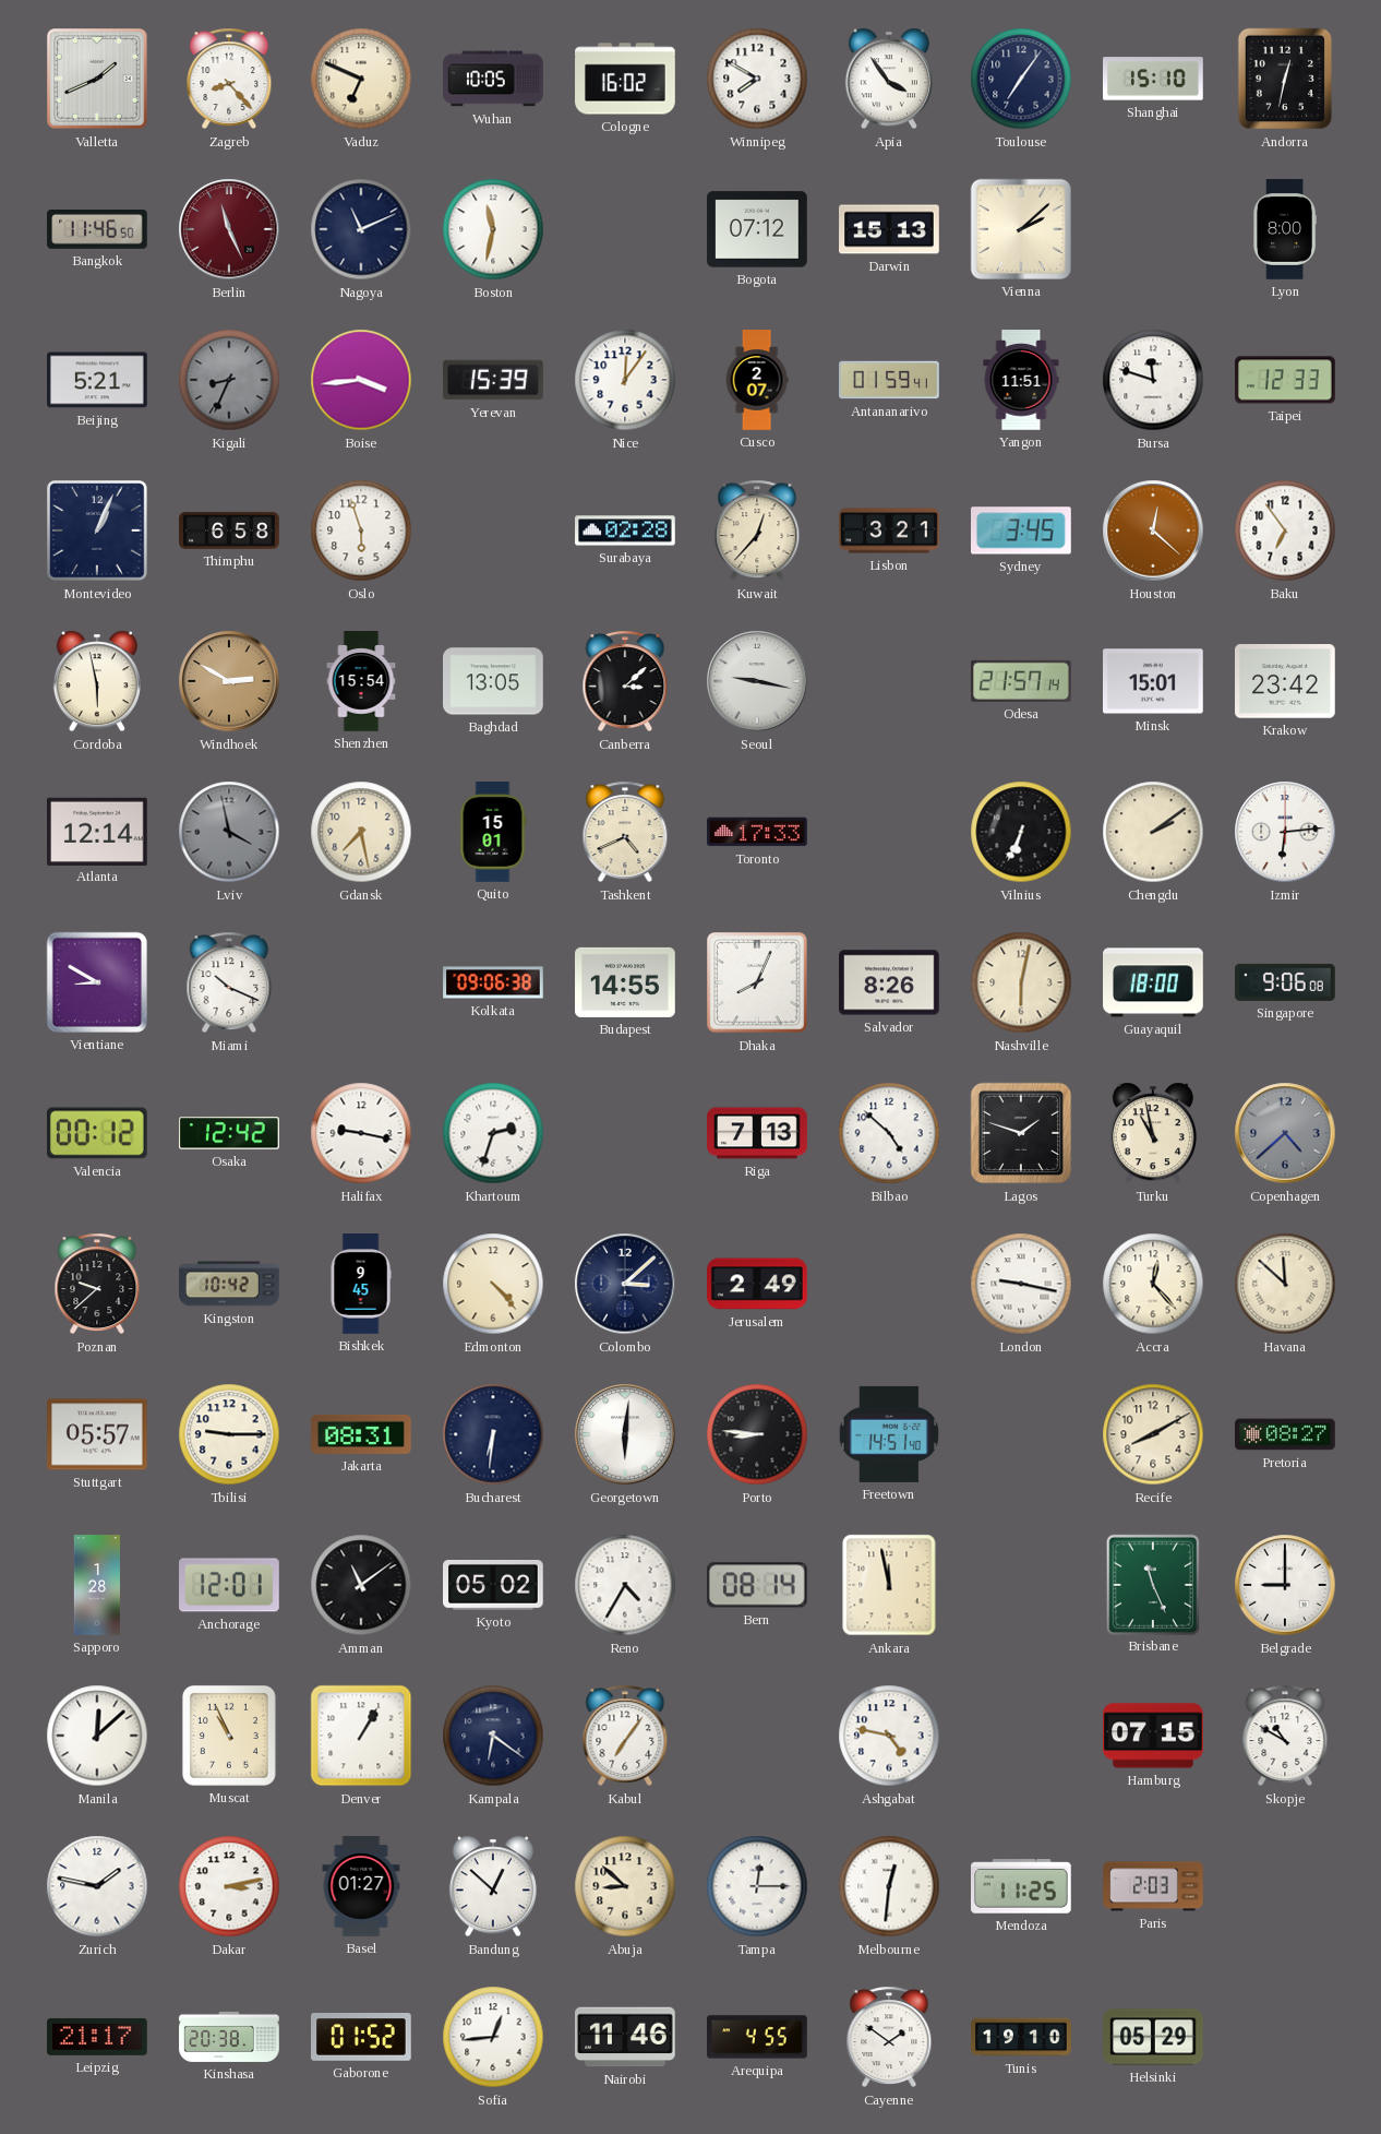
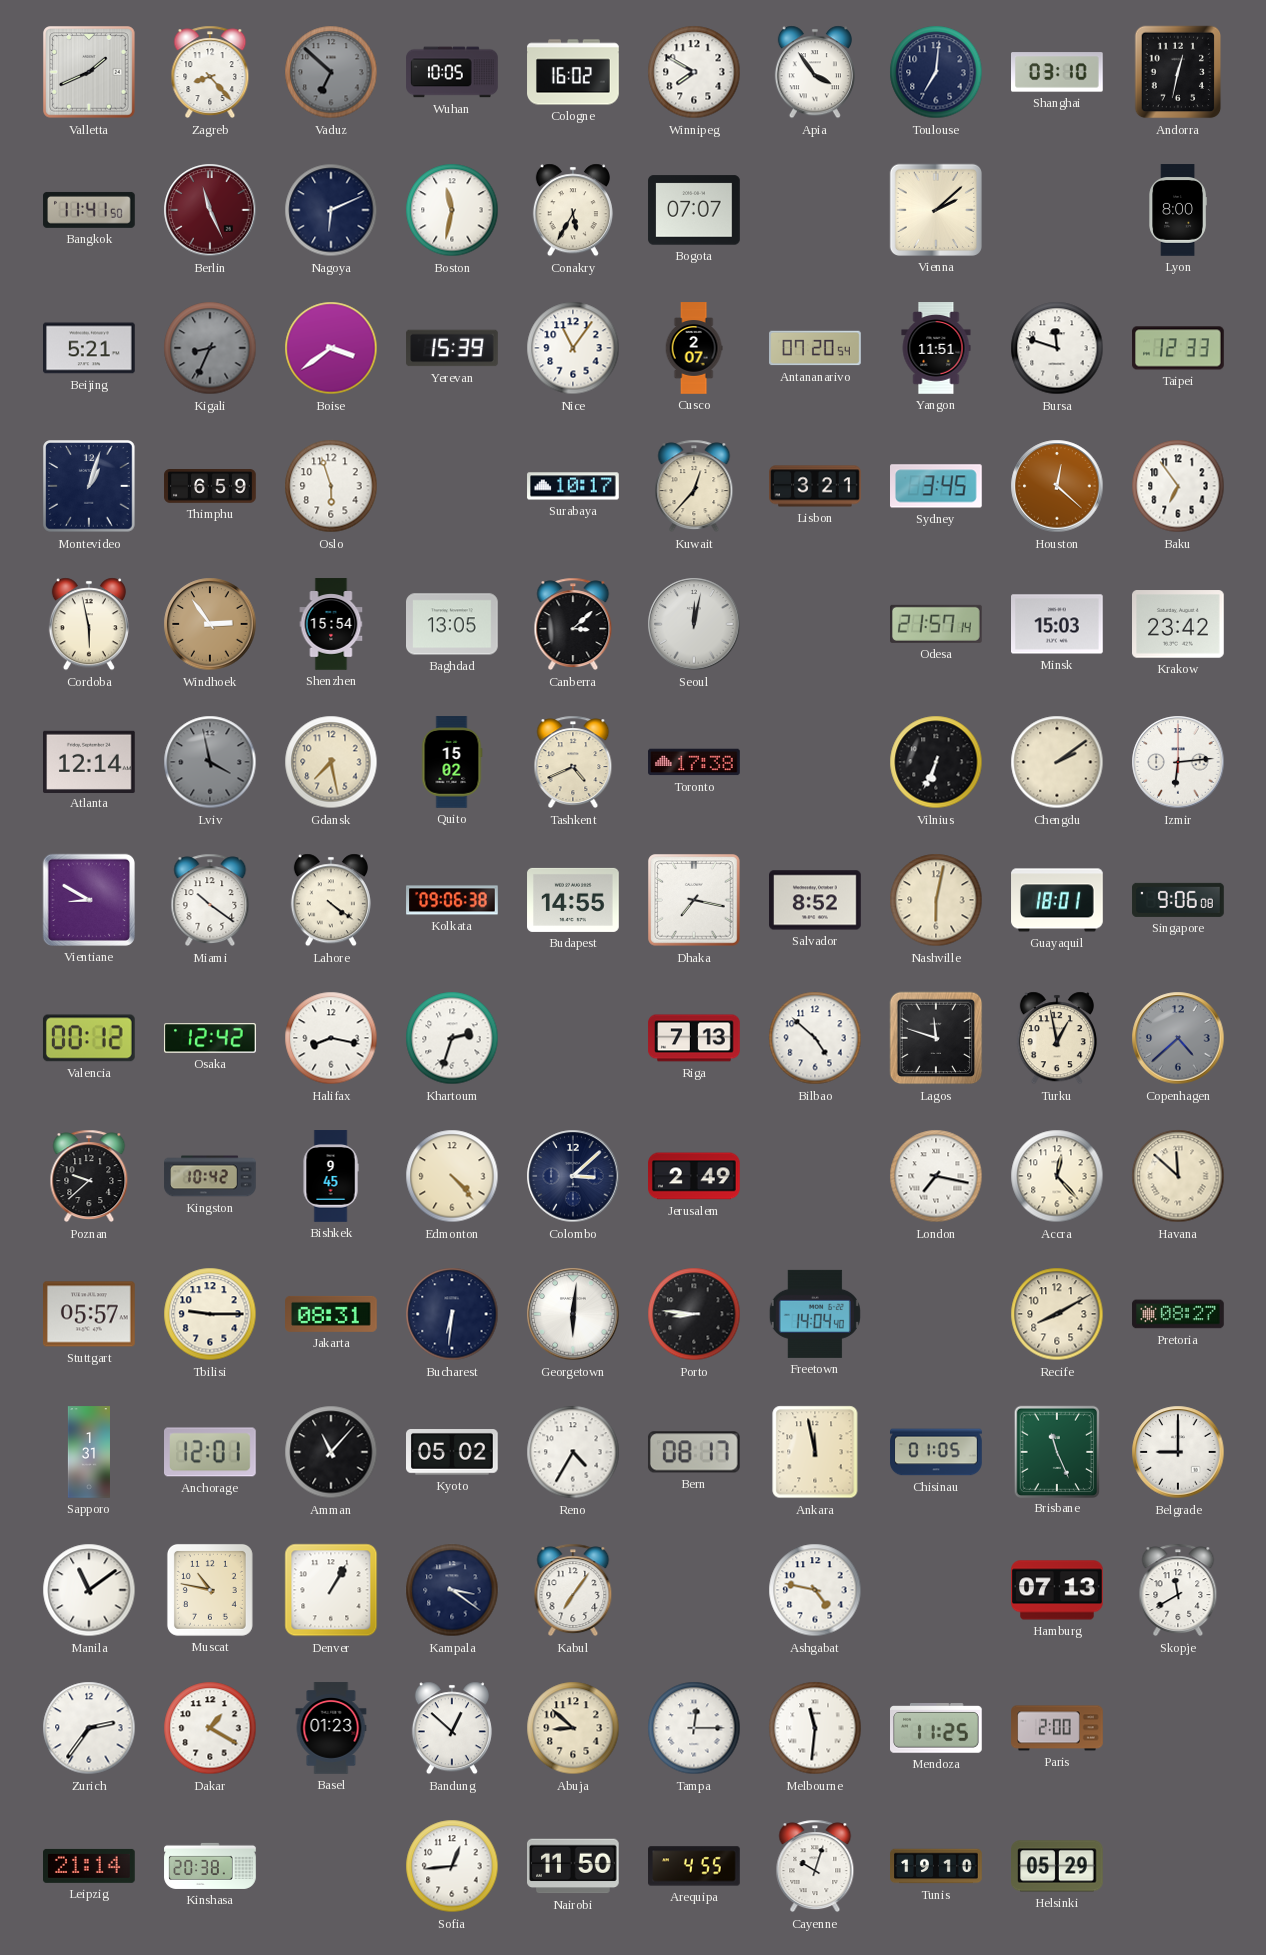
Vaduz: 6:49 -> 6:52 (331, 72)
Vaduz dial: cream -> grey (331, 72)
Toulouse: 7:06 -> 7:01 (936, 72)
Shanghai: 15:10 -> 03:10 (1058, 72)
Bangkok: 11:46 -> 11:41 (89, 210)
Nagoya: 11:11 -> 6:11 (331, 210)
Conakry: none -> 5:35 (573, 210)
Bogota: 07:12 -> 07:07 (694, 210)
Darwin: 15:13 -> none (889, 229)
Boise: 3:44 -> 3:39 (331, 348)
Nice: 12:06 -> 11:06 (573, 348)
Antananarivo: 01:59 -> 07:20 (815, 348)
Montevideo: 1:04 -> 1:03 (89, 486)
Thimphu: 6:58 -> 6:59 (210, 486)
Surabaya: 02:28 -> 10:17 (573, 486)
Windhoek: 2:50 -> 2:54 (210, 624)
Seoul: 9:17 -> 12:02 (694, 624)
Minsk: 15:01 -> 15:03 (1058, 624)
Quito: 15:01 -> 15:02 (452, 762)
Toronto: 17:33 -> 17:38 (694, 762)
Miami: 10:19 -> 10:21 (210, 900)
Lahore: none -> 4:21 (331, 900)
Dhaka: 8:04 -> 7:17 (694, 900)
Salvador: 8:26 -> 8:52 (815, 900)
Guayaquil: 18:00 -> 18:01 (1057, 900)
Halifax: 9:17 -> 8:17 (331, 1038)
Lagos: 1:48 -> 11:48 (936, 1038)
Turku: 10:58 -> 12:58 (1057, 1038)
London: 9:17 -> 7:17 (936, 1176)
Freetown: 14:51 -> 14:04 (815, 1314)
Sapporo: 1:28 -> 1:31 (89, 1452)
Amman: 11:09 -> 11:07 (331, 1452)
Bern: 08:14 -> 08:17 (694, 1452)
Chisinau: none -> 01:05 (936, 1452)
Manila: 12:08 -> 11:09 (89, 1590)
Muscat: 10:56 -> 10:47 (210, 1590)
Kampala: 6:21 -> 3:21 (452, 1590)
Hamburg: 07:15 -> 07:13 (1057, 1590)
Skopje: 10:50 -> 11:40 (1178, 1590)
Zurich: 1:47 -> 2:36 (89, 1728)
Dakar: 3:13 -> 1:20 (210, 1728)
Basel: 01:27 -> 01:23 (331, 1728)
Melbourne: 12:31 -> 11:31 (815, 1728)
Paris: 2:03 -> 2:00 (1057, 1728)
Leipzig: 21:17 -> 21:14 (90, 1866)
Gaborone: 01:52 -> none (362, 2038)
Nairobi: 11:46 -> 11:50 (574, 1866)
Cayenne: 1:51 -> 10:03 (815, 1866)
